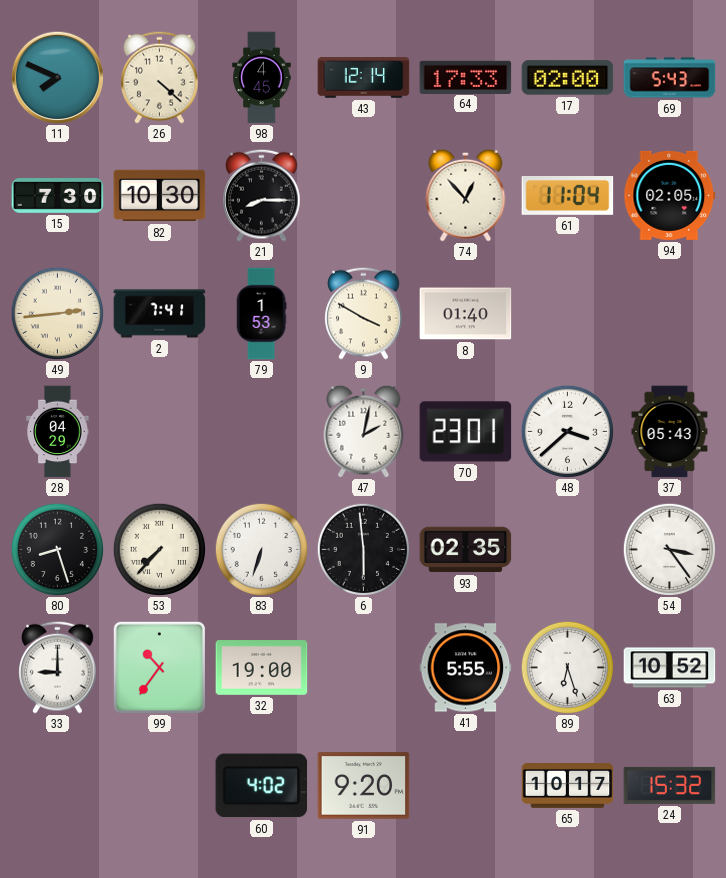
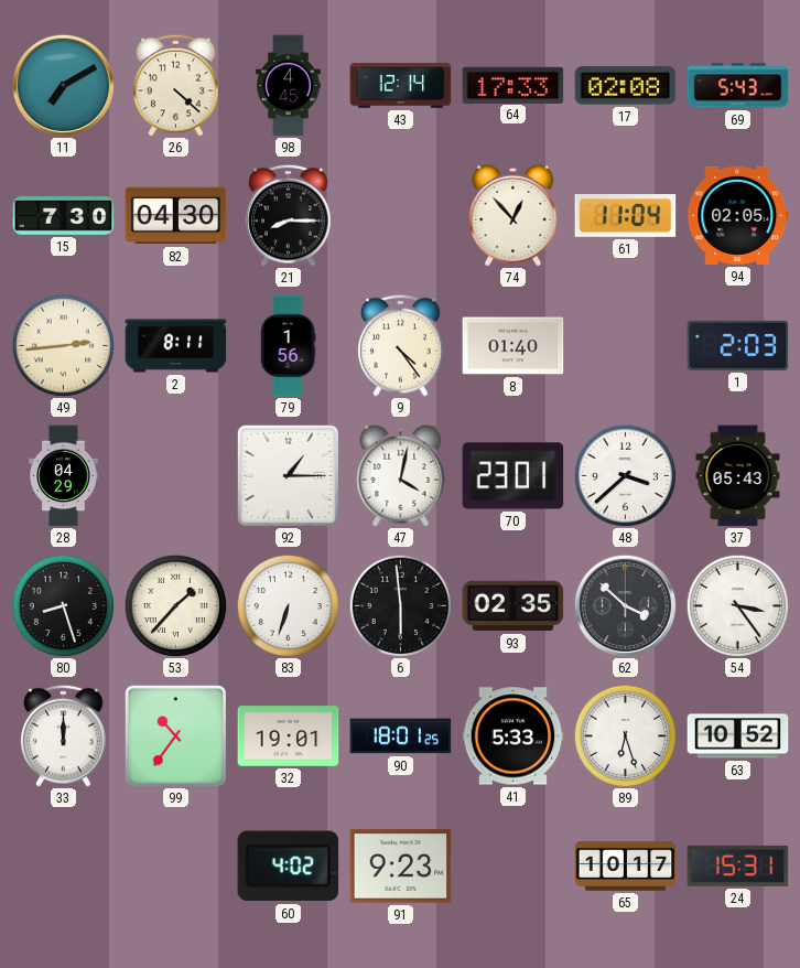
11: 7:49 -> 7:10 (63, 85)
17: 02:00 -> 02:08 (626, 86)
82: 10:30 -> 04:30 (176, 216)
2: 7:41 -> 8:11 (176, 346)
79: 1:53 -> 1:56 (288, 346)
9: 3:50 -> 4:24 (401, 345)
1: none -> 2:03 (738, 345)
92: none -> 1:15 (288, 475)
47: 2:02 -> 4:02 (401, 475)
53: 7:37 -> 1:37 (175, 605)
62: none -> 3:52 (625, 605)
33: 9:00 -> 12:00 (64, 735)
32: 19:00 -> 19:01 (289, 736)
90: none -> 18:01 (401, 736)
41: 5:55 -> 5:33 (513, 736)
91: 9:20 -> 9:23 (401, 867)
24: 15:32 -> 15:31 (738, 865)
